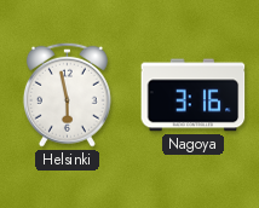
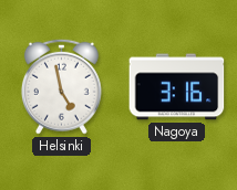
Helsinki: 5:58 -> 4:58 (61, 86)
